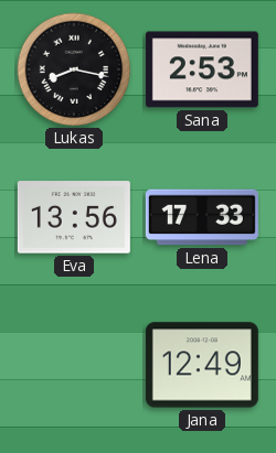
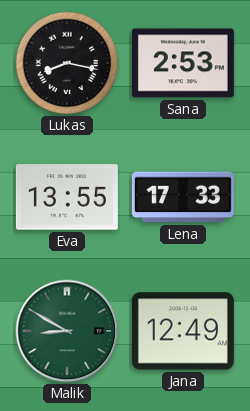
Eva: 13:56 -> 13:55 (67, 197)
Malik: none -> 8:50 (67, 331)
